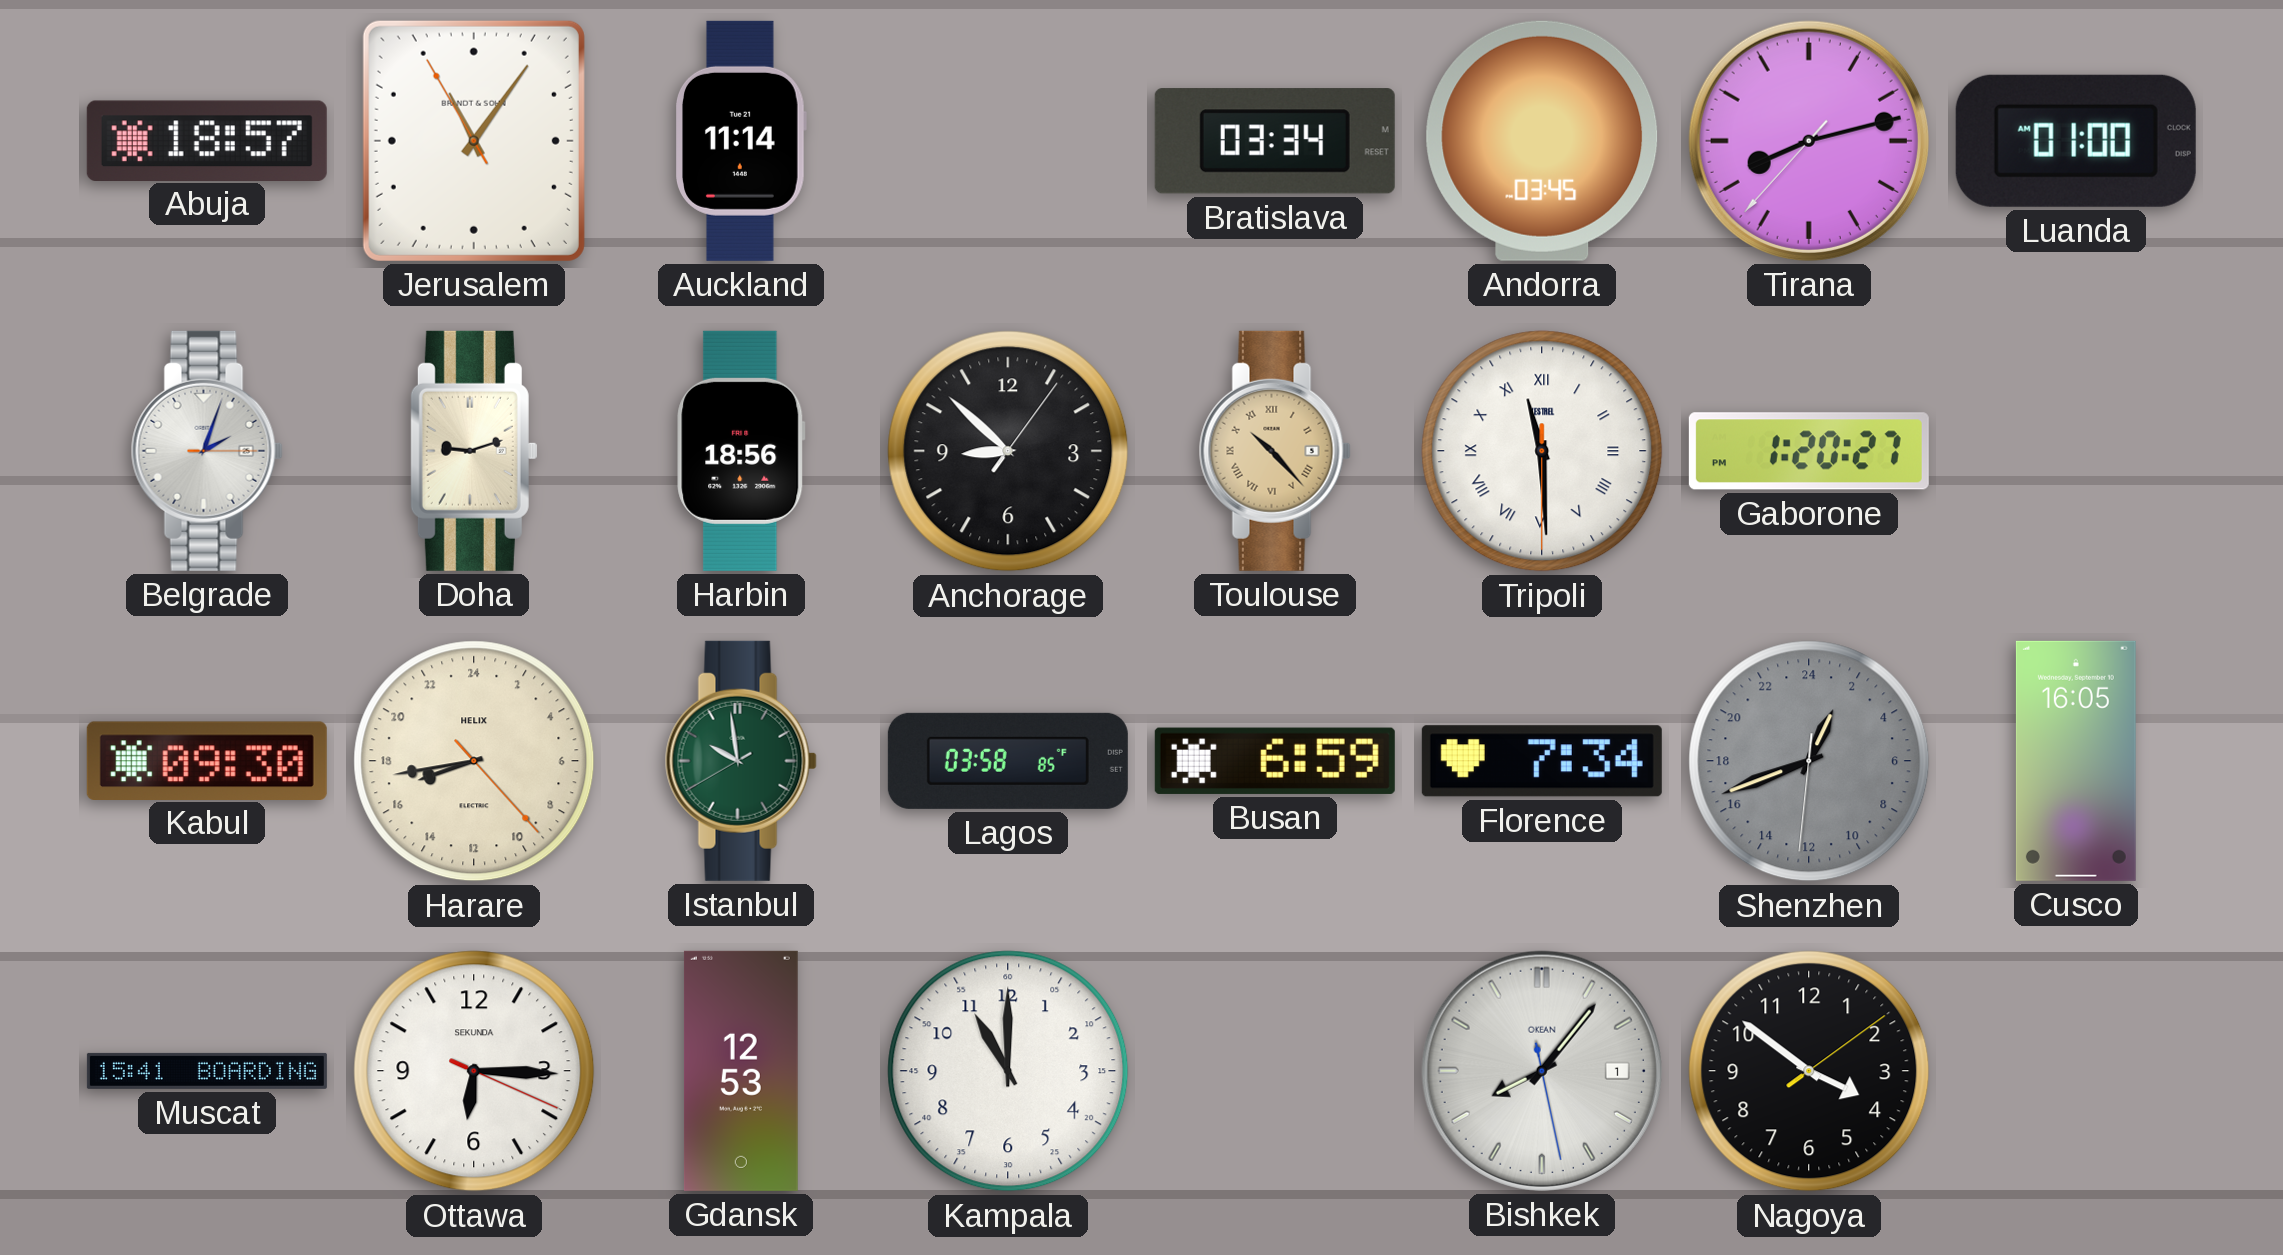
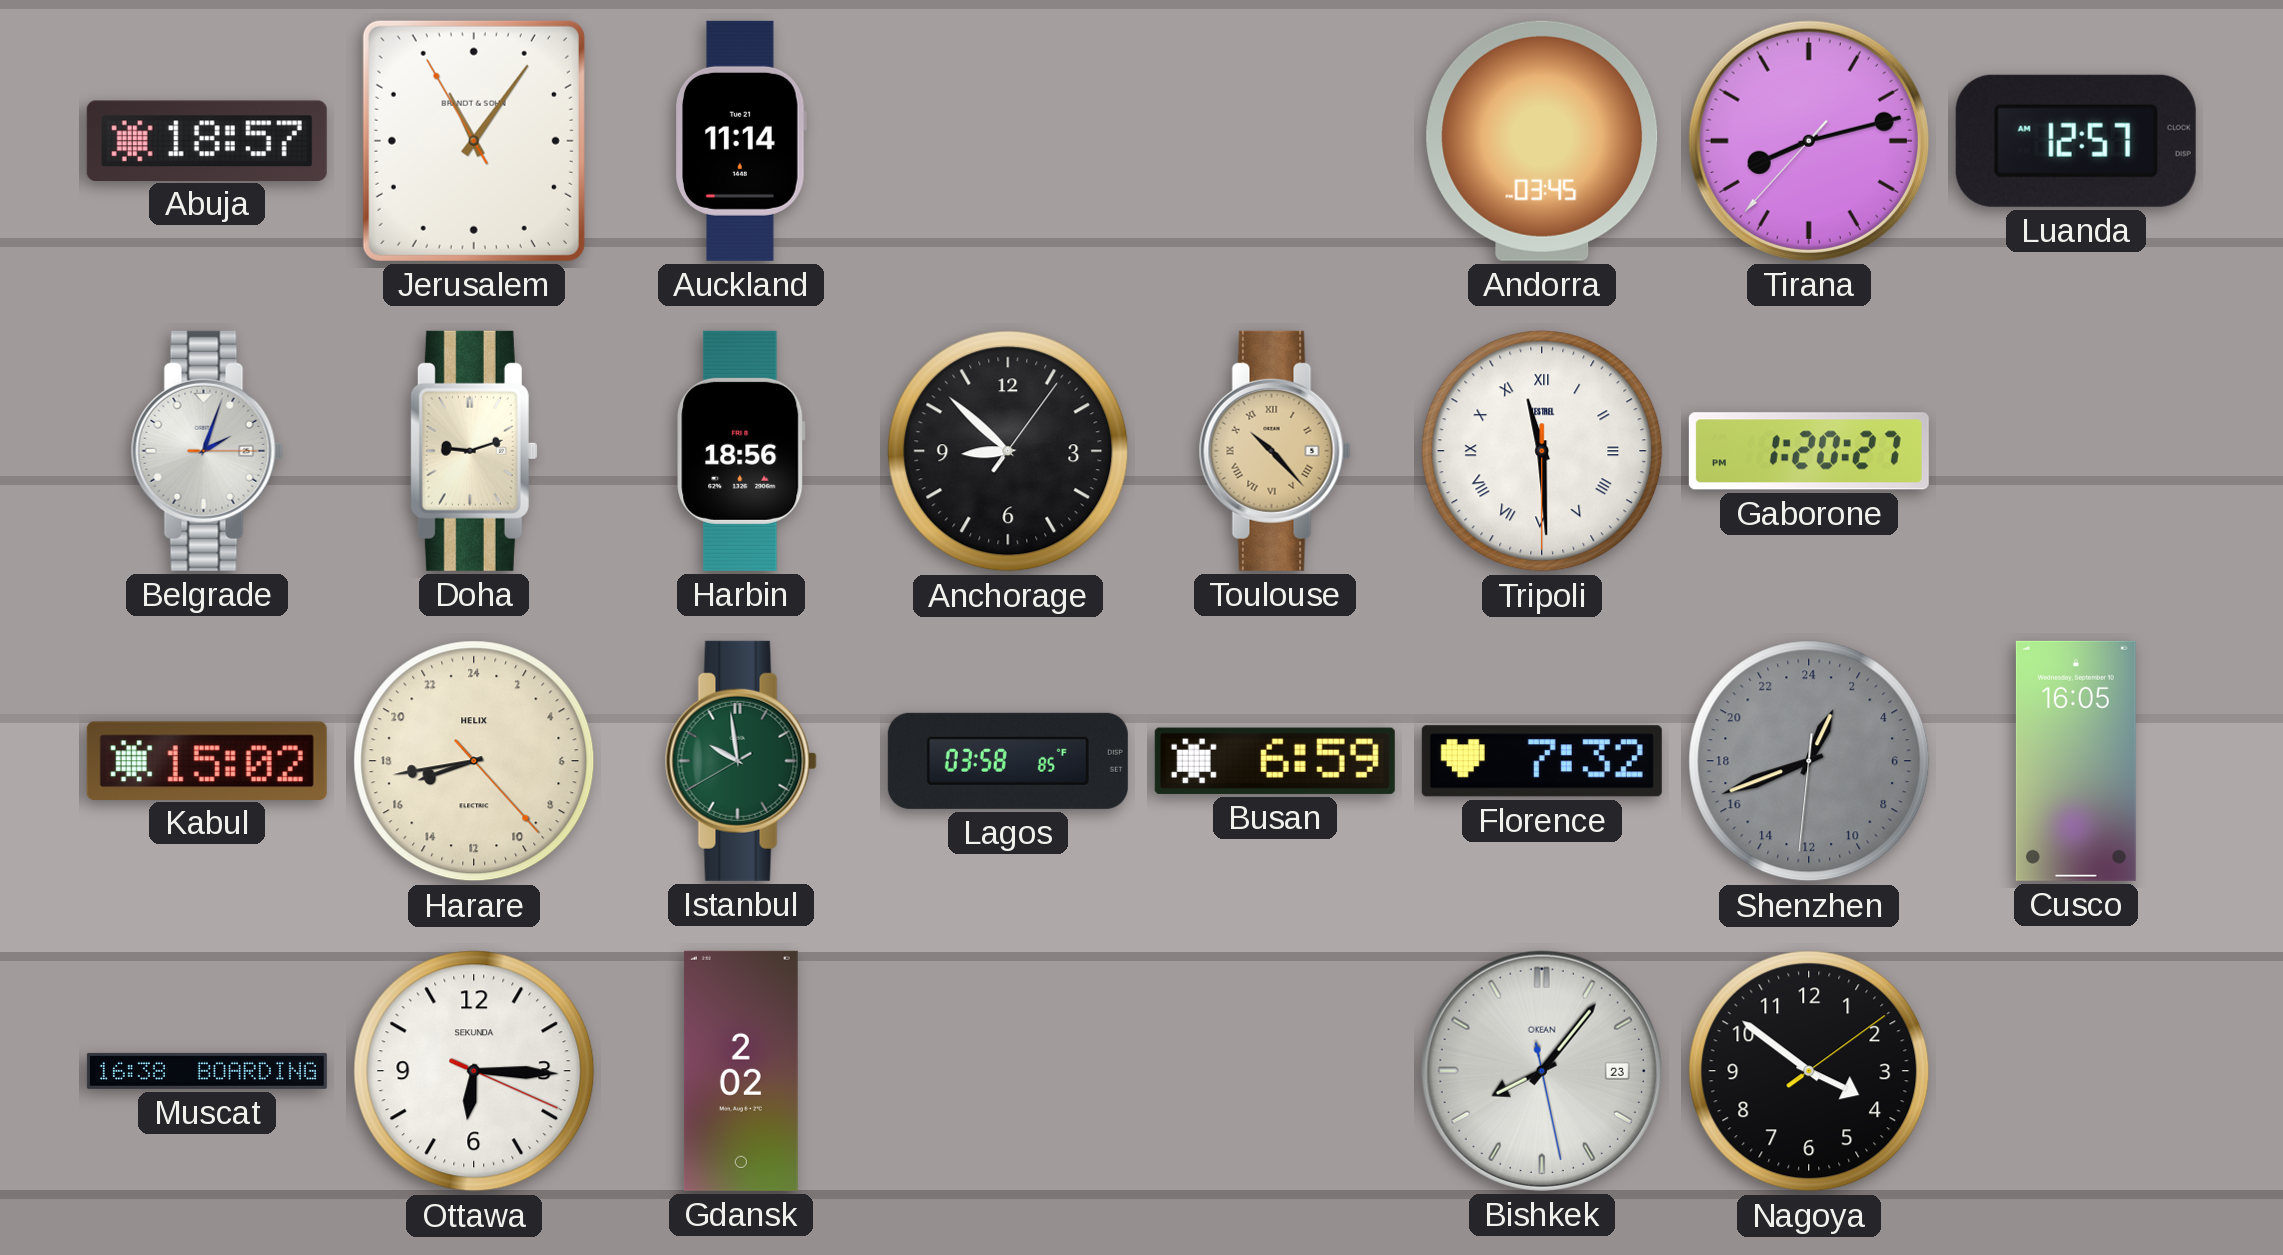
Bratislava: 03:34 -> none (1275, 141)
Luanda: 01:00 -> 12:57 (2076, 141)
Kabul: 09:30 -> 15:02 (207, 760)
Florence: 7:34 -> 7:32 (1542, 761)
Muscat: 15:41 -> 16:38 (207, 1071)
Gdansk: 12:53 -> 2:02 (741, 1071)
Kampala: 11:00 -> none (1008, 1071)
Bishkek date: 1 -> 23 (1542, 1071)
